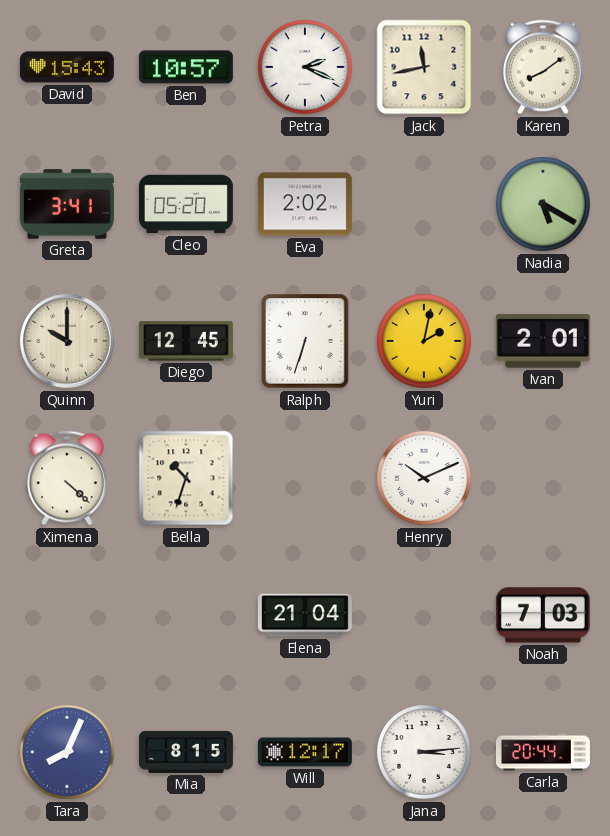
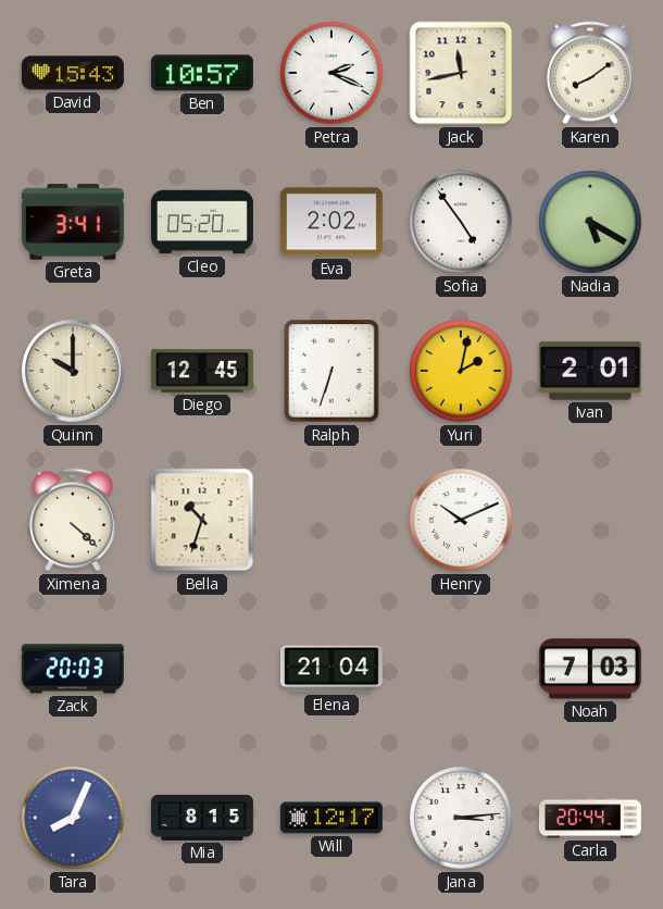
Sofia: none -> 4:54 (461, 222)
Zack: none -> 20:03 (73, 669)
